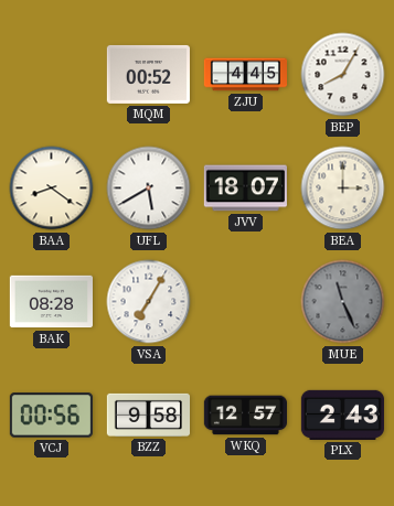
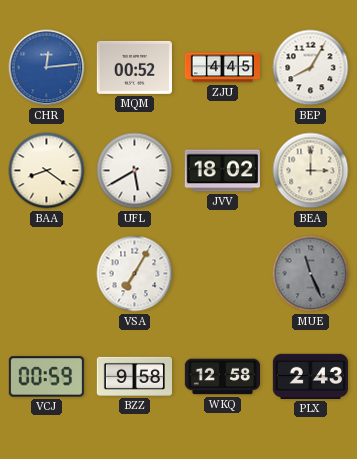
CHR: none -> 12:14 (47, 68)
JVV: 18:07 -> 18:02 (222, 171)
BAK: 08:28 -> none (51, 302)
VCJ: 00:56 -> 00:59 (46, 377)
WKQ: 12:57 -> 12:58 (222, 377)
